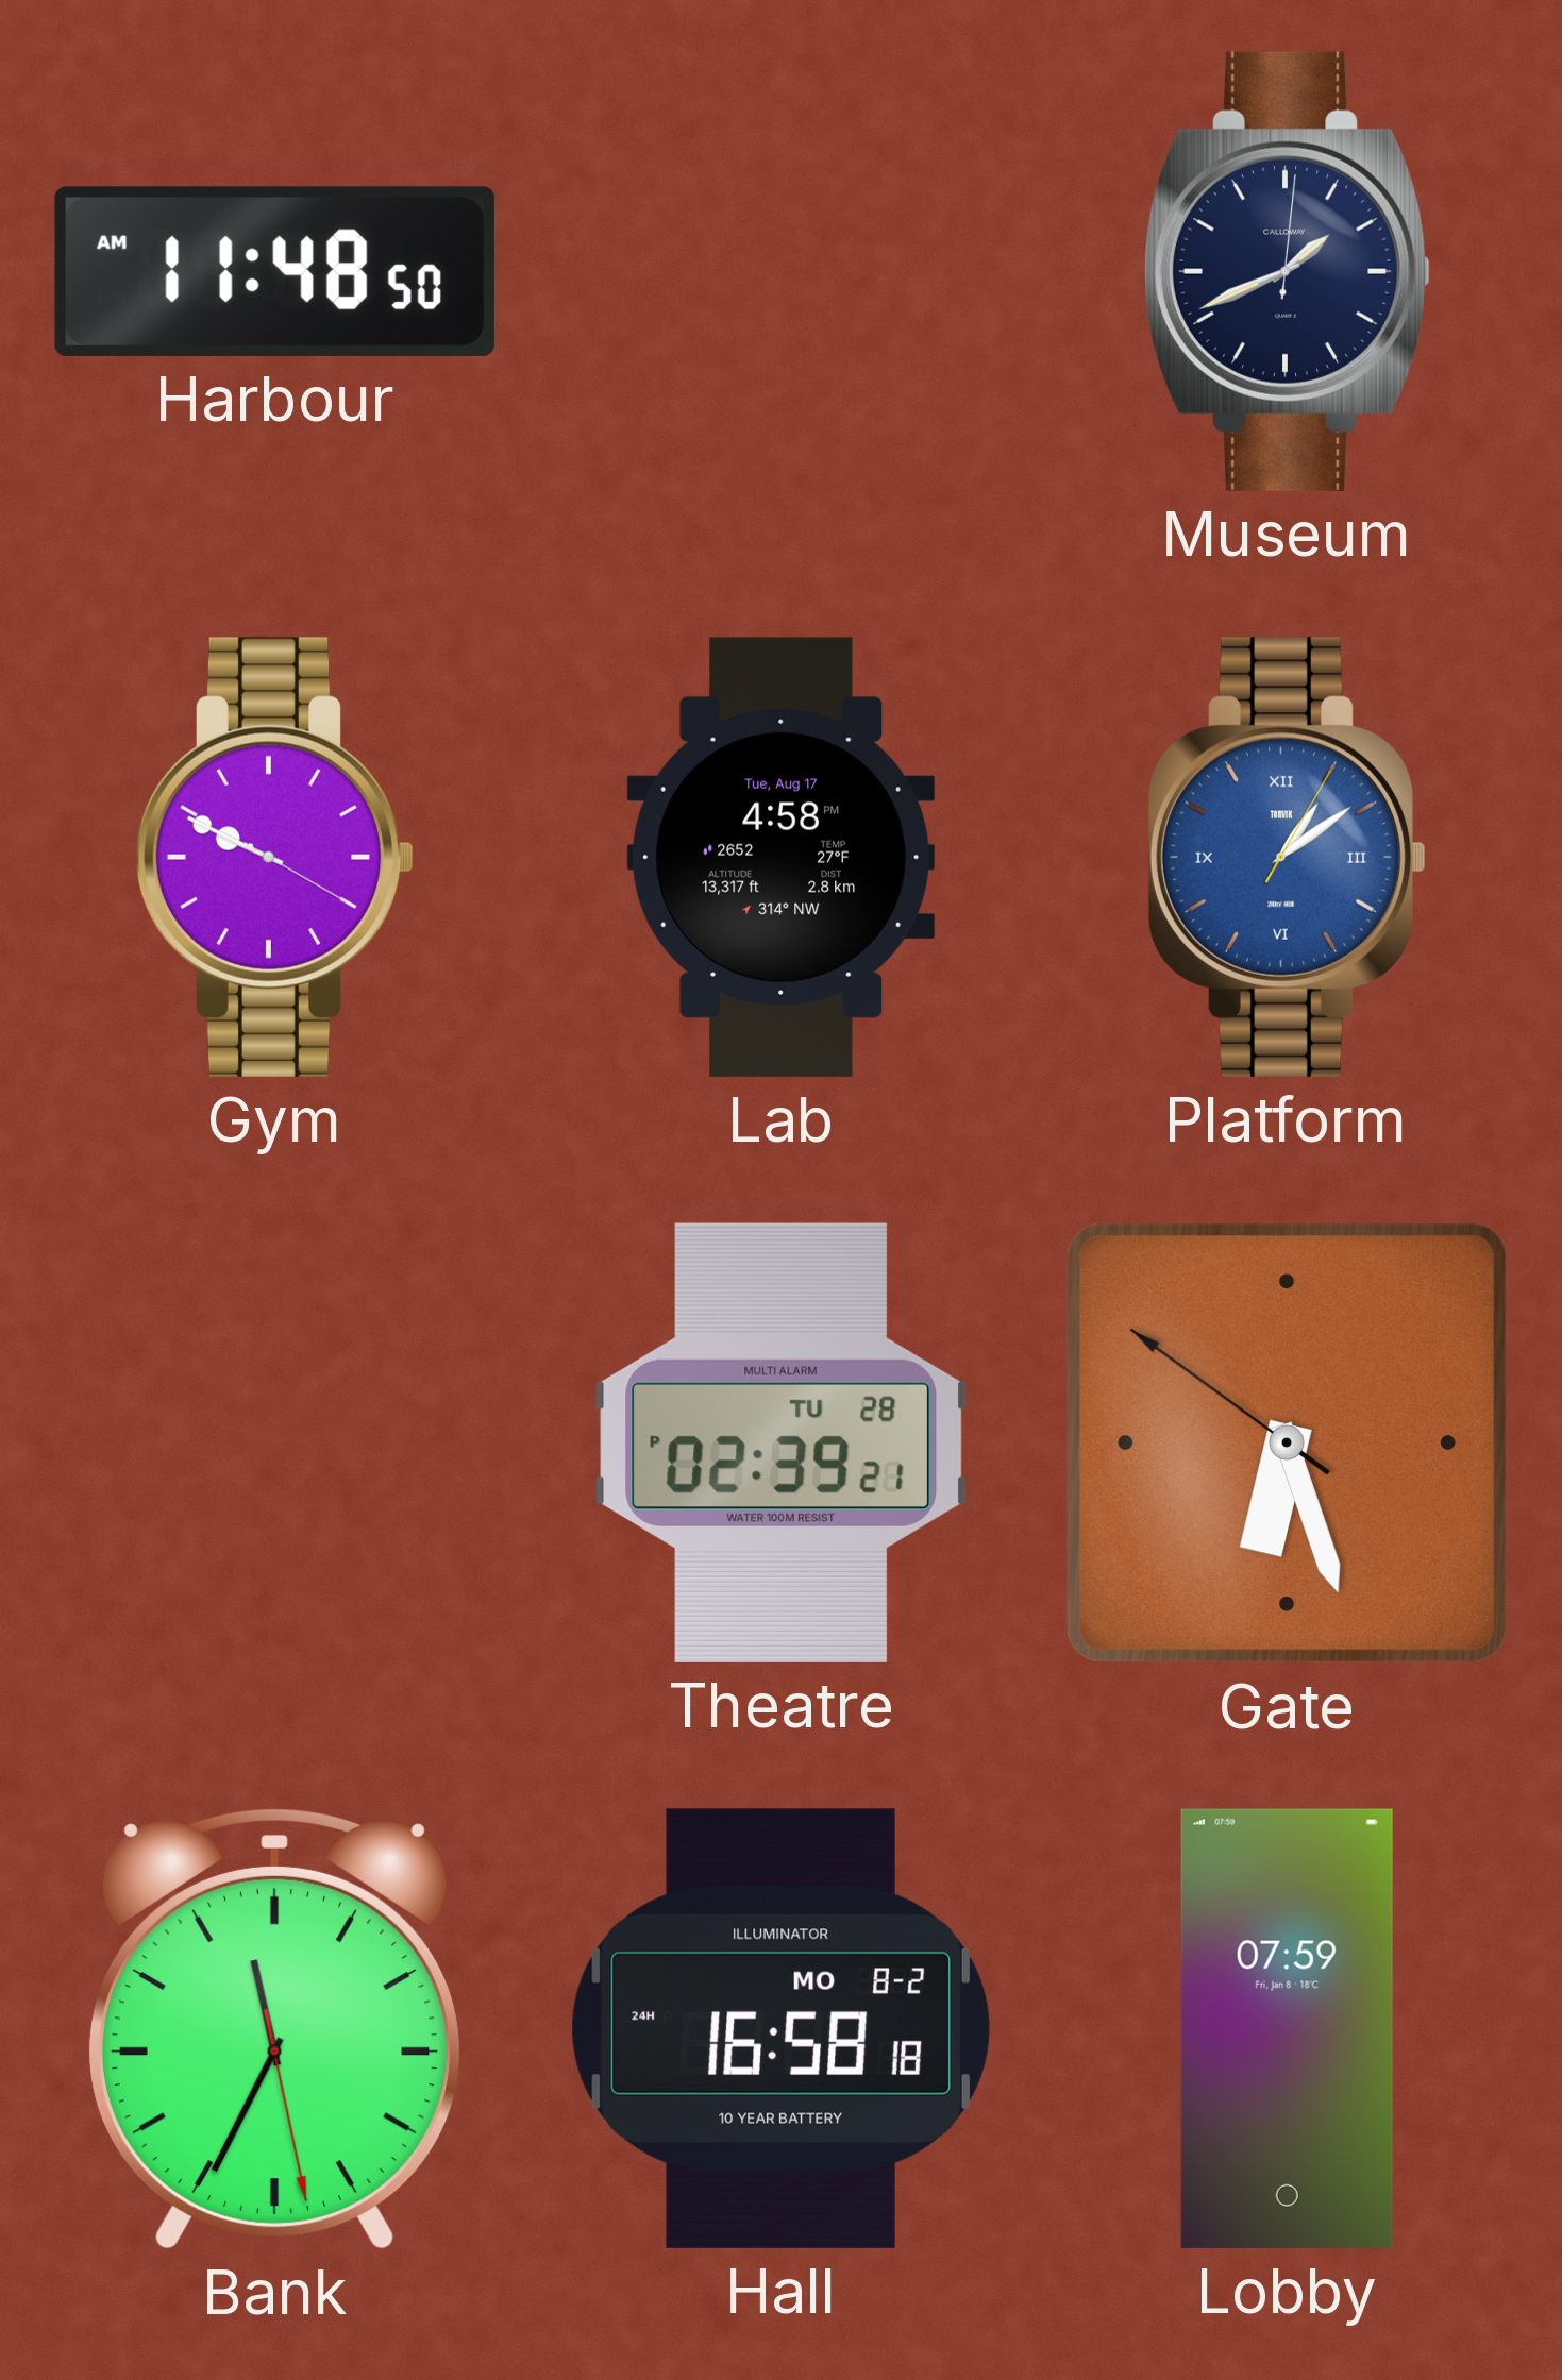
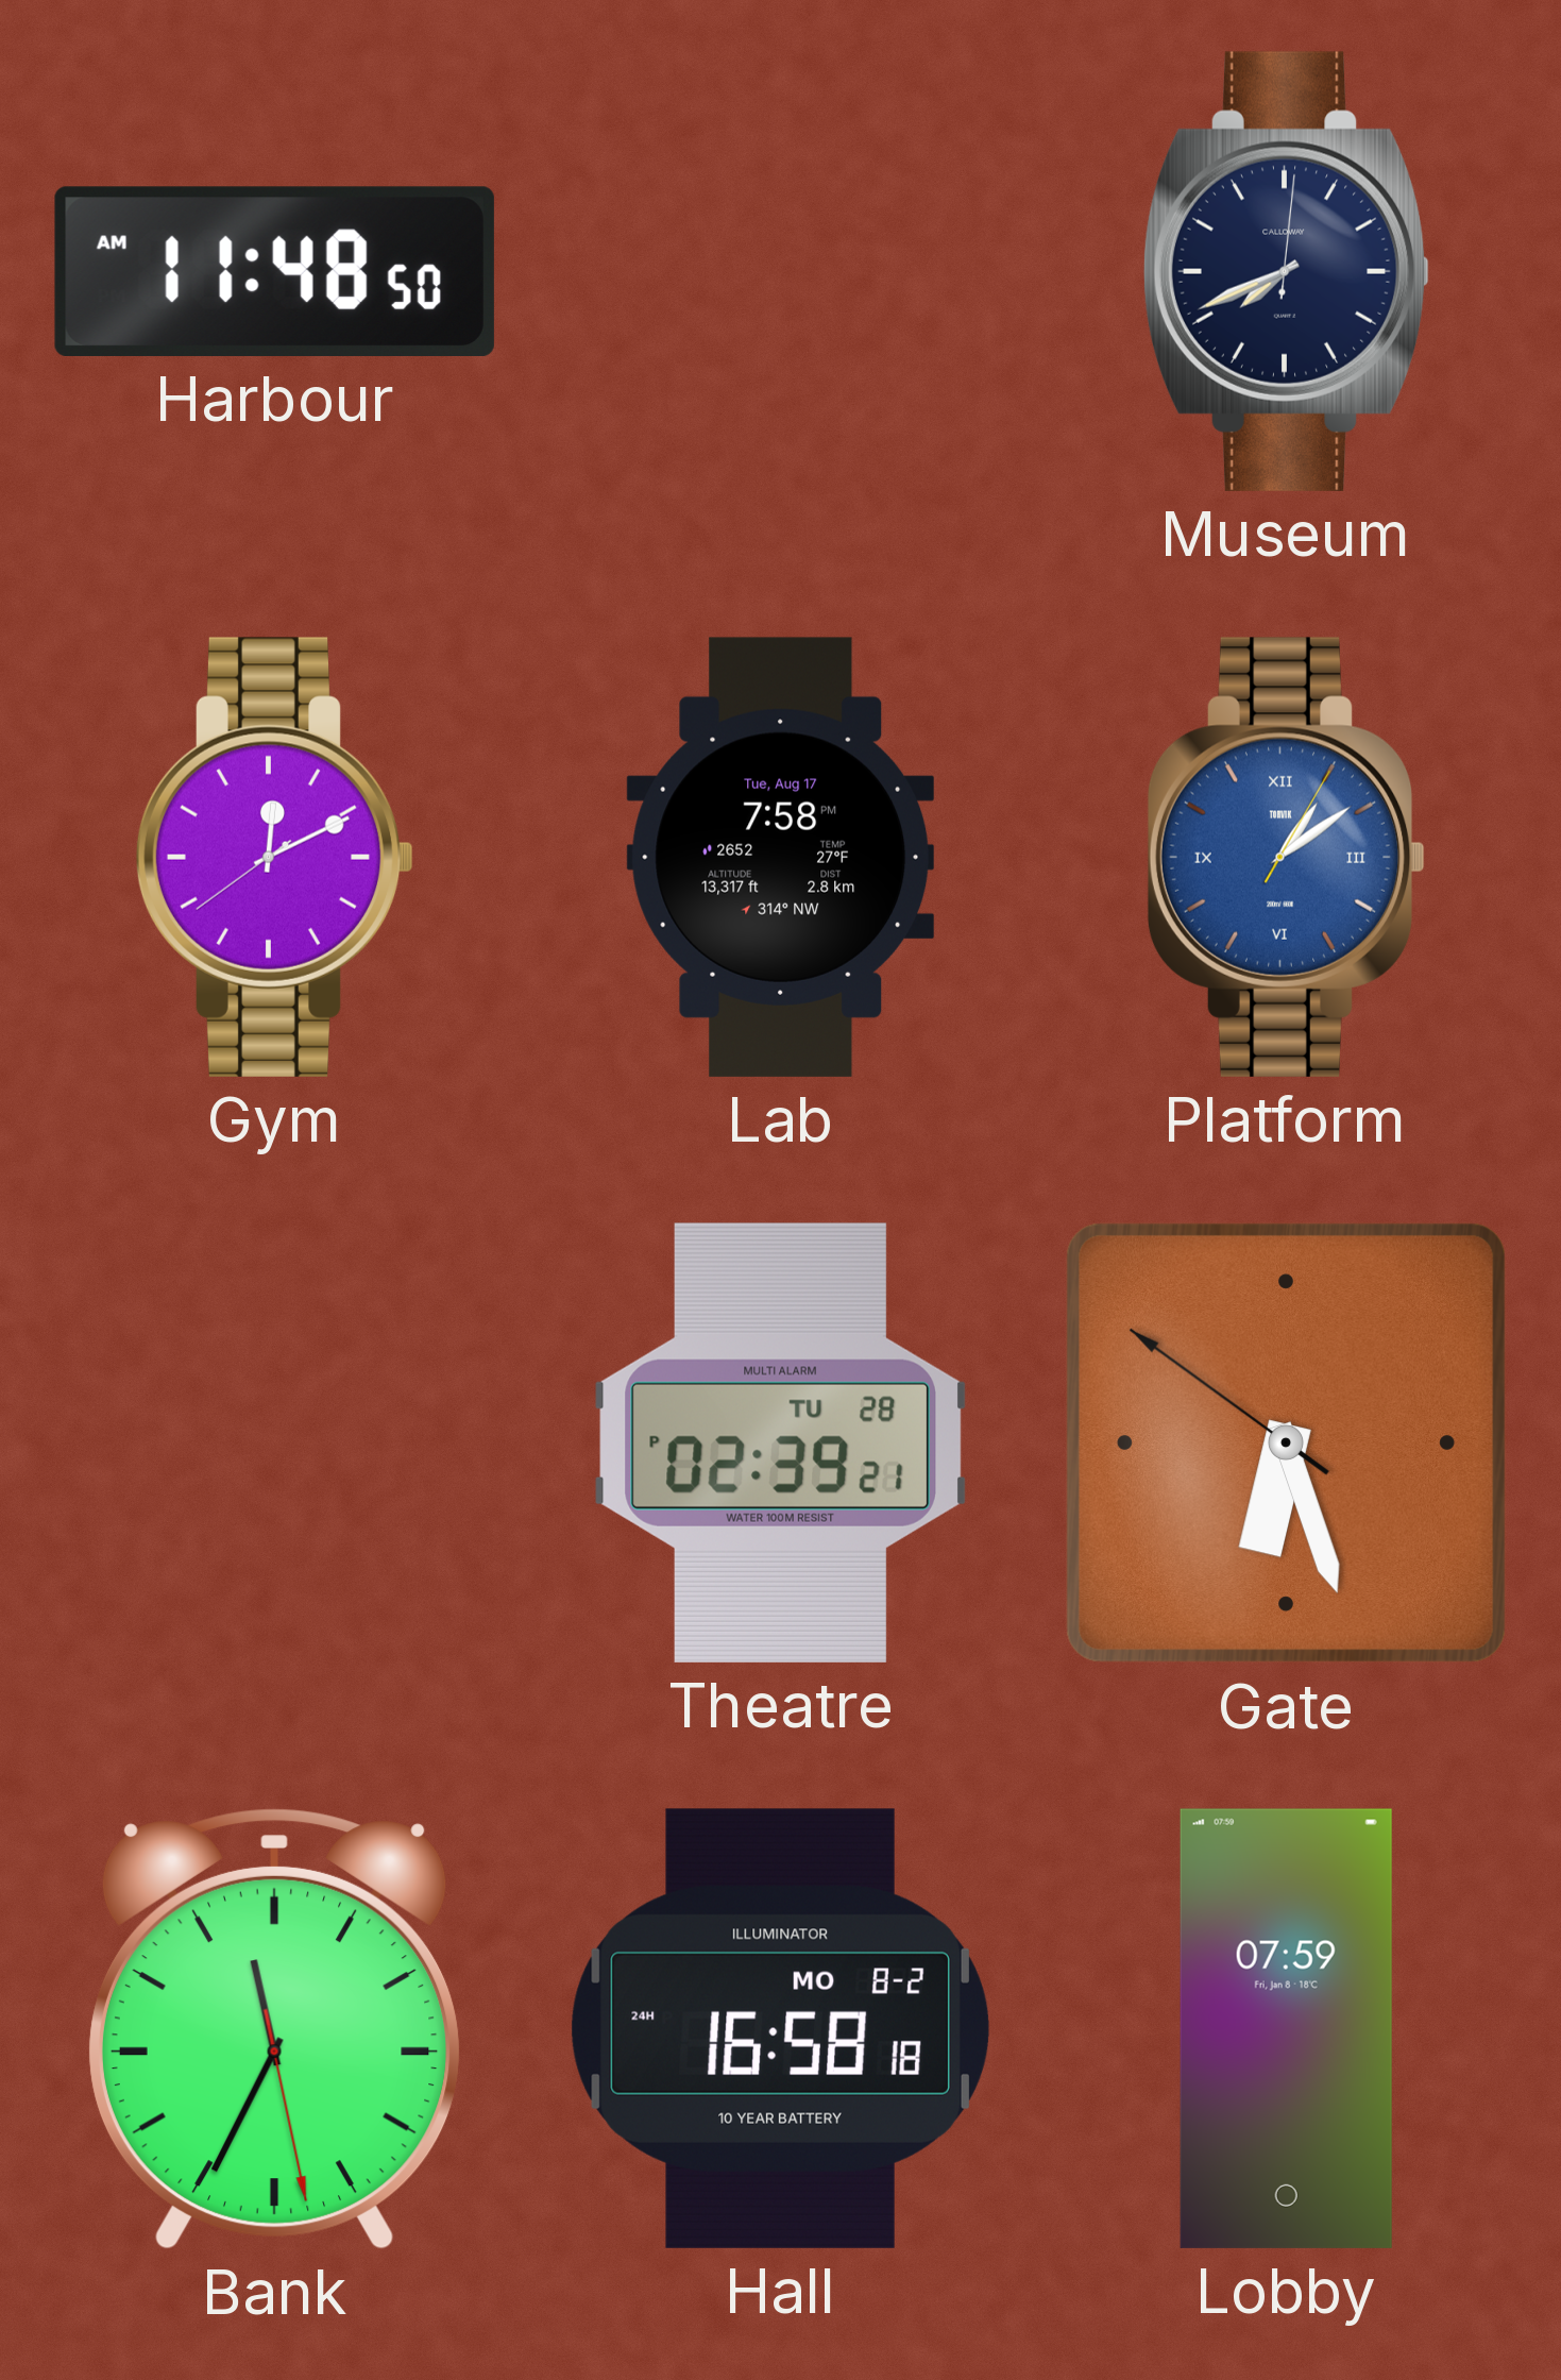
Museum: 1:41 -> 7:41 (1287, 271)
Gym: 9:49 -> 12:10 (275, 857)
Lab: 4:58 -> 7:58 (781, 857)
